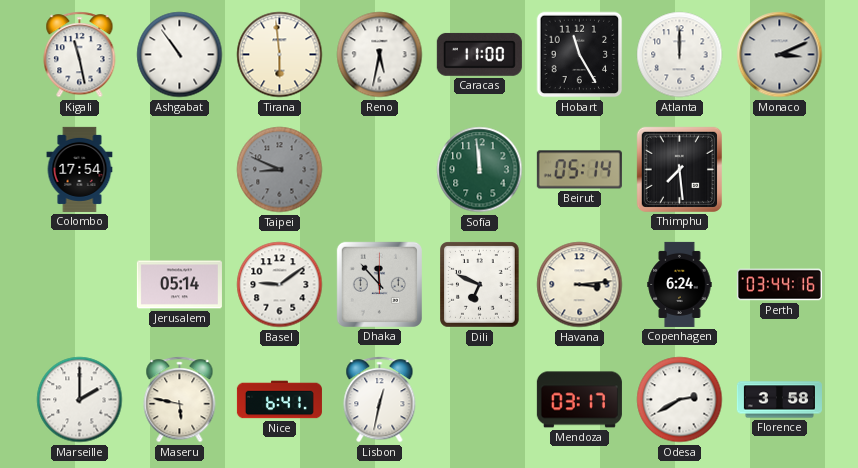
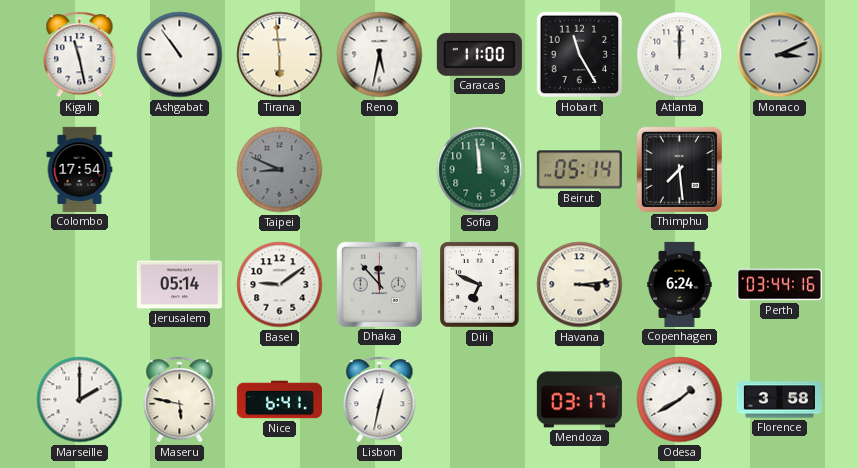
Odesa: 2:40 -> 1:40 (680, 400)
